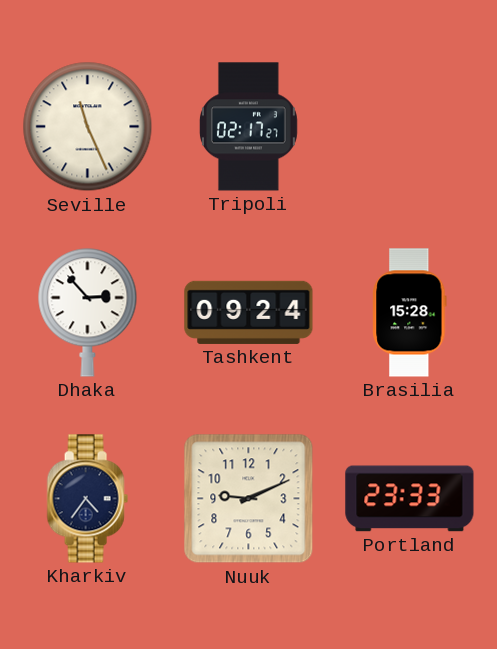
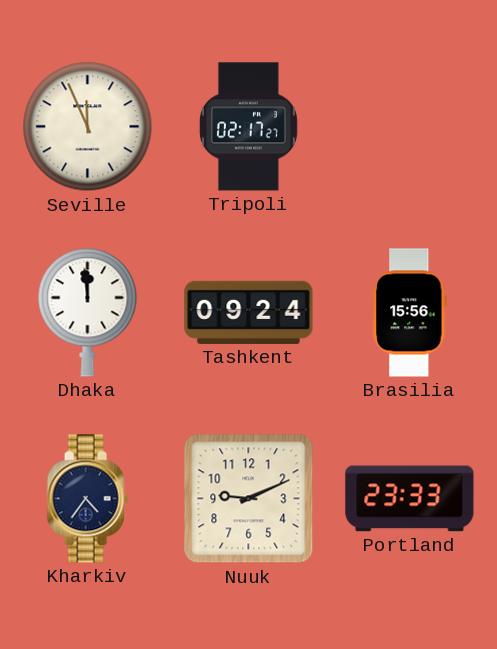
Seville: 11:26 -> 11:56 (88, 127)
Dhaka: 2:53 -> 11:59 (88, 312)
Brasilia: 15:28 -> 15:56 (410, 313)
